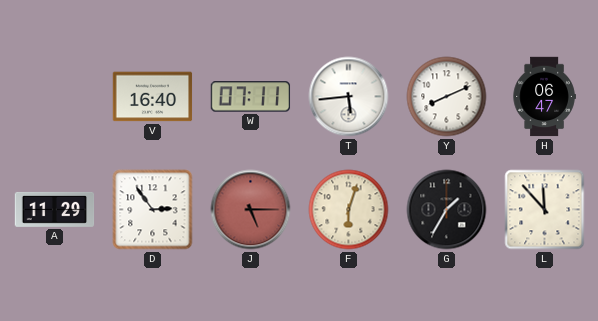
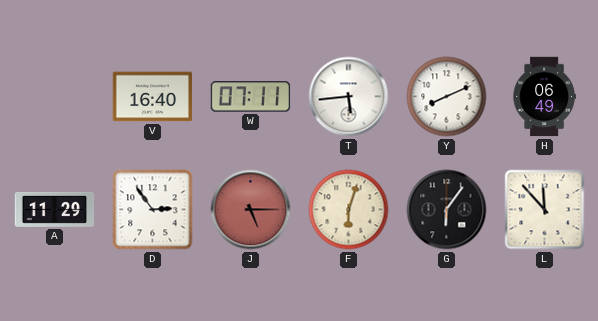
H: 06:47 -> 06:49 (544, 97)
G: 1:35 -> 6:06 (447, 210)
